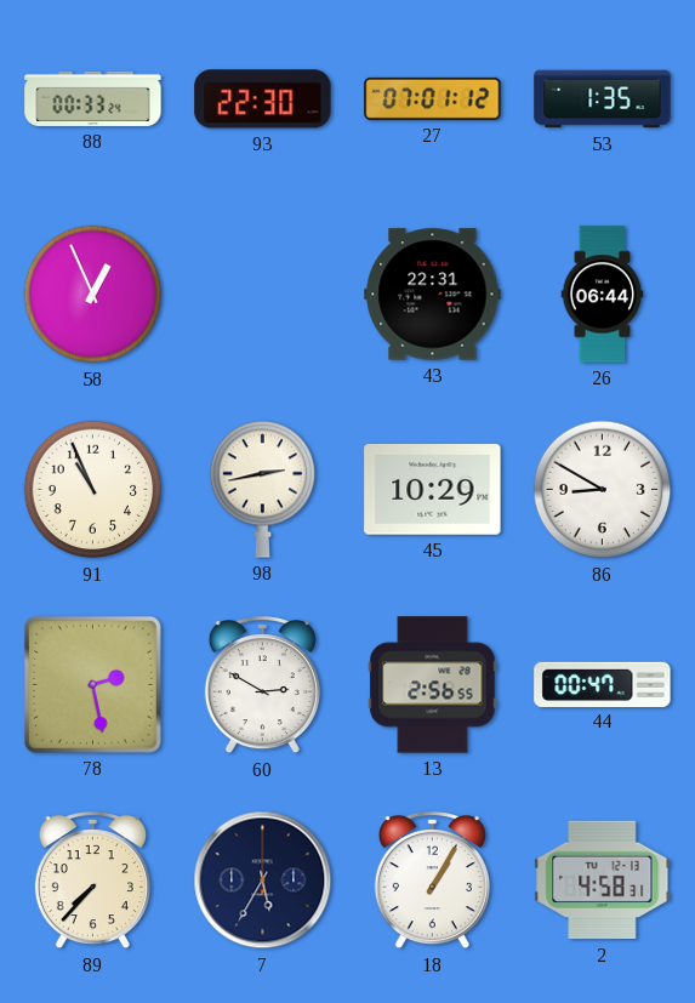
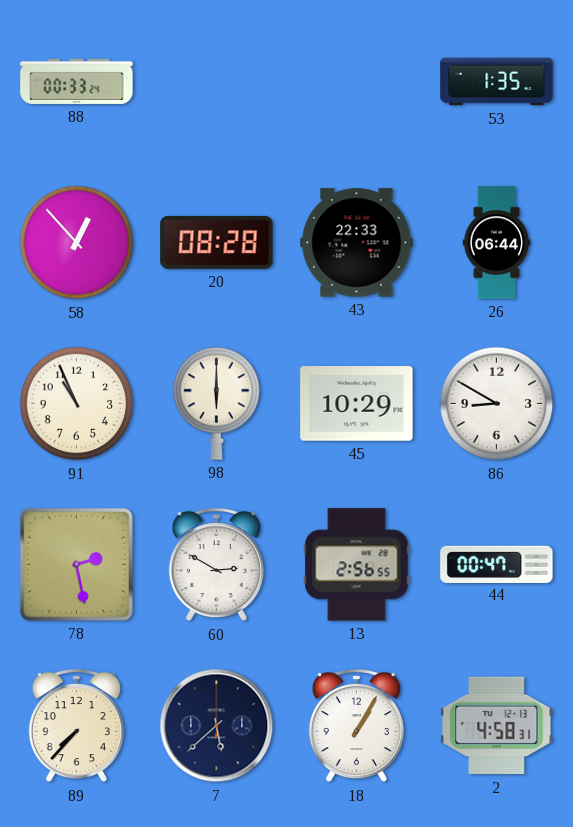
93: 22:30 -> none (263, 99)
27: 07:01 -> none (433, 98)
58: 12:56 -> 12:53 (77, 243)
20: none -> 08:28 (217, 242)
43: 22:31 -> 22:33 (357, 243)
98: 2:43 -> 6:00 (217, 403)
7: 5:35 -> 5:38 (217, 726)
